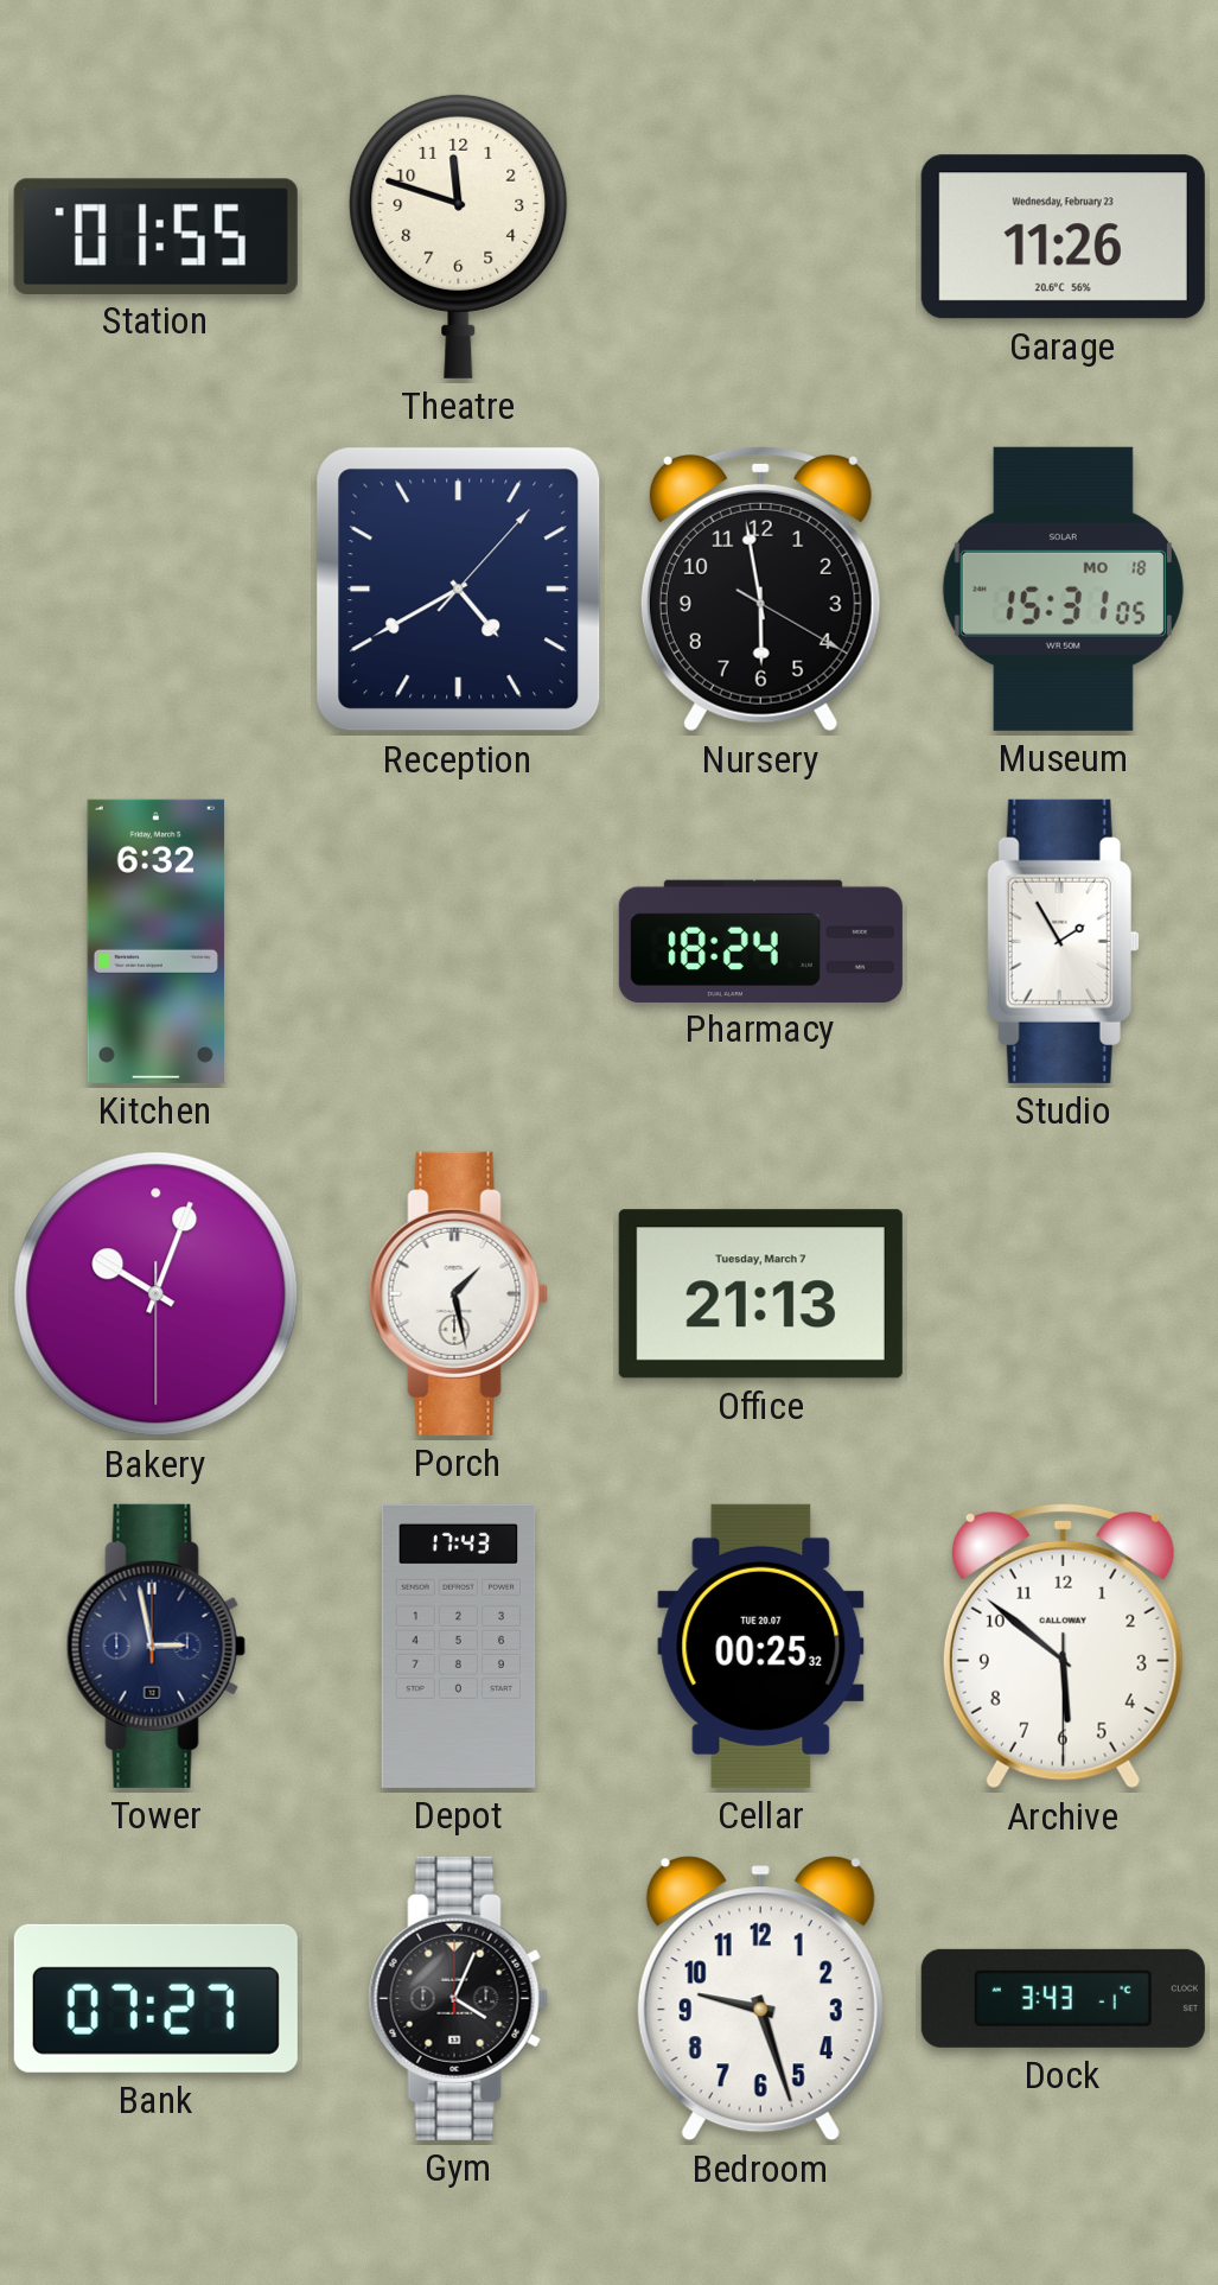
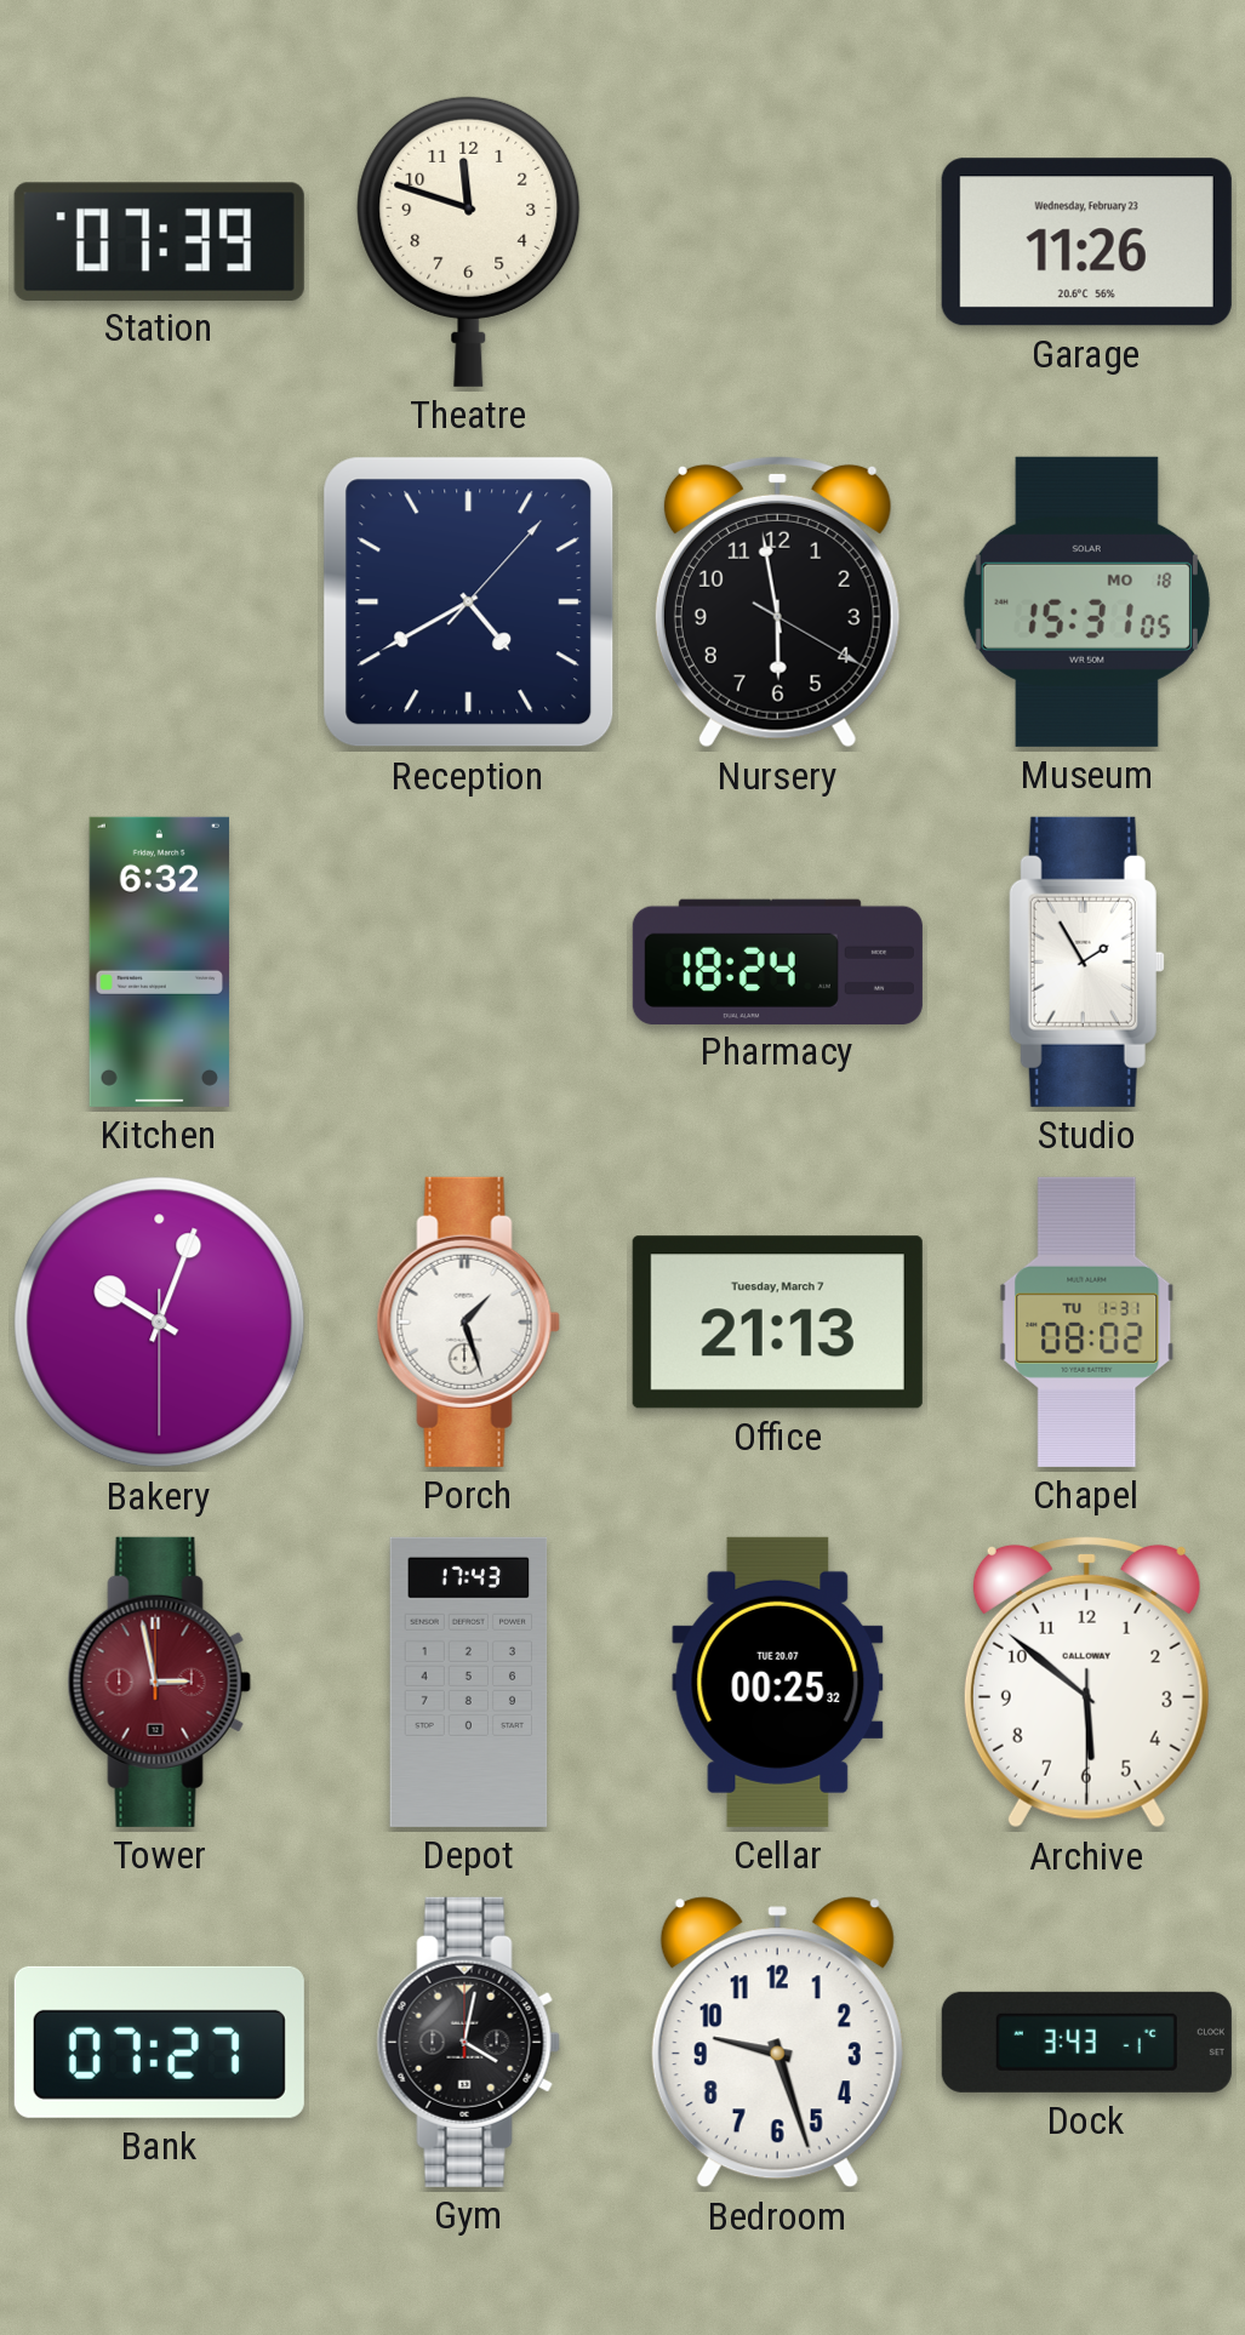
Station: 01:55 -> 07:39 (159, 241)
Porch: 1:28 -> 1:27 (468, 1321)
Chapel: none -> 08:02 (1087, 1321)
Tower dial: navy -> burgundy (159, 1682)
Gym: 4:04 -> 4:02 (468, 2042)
